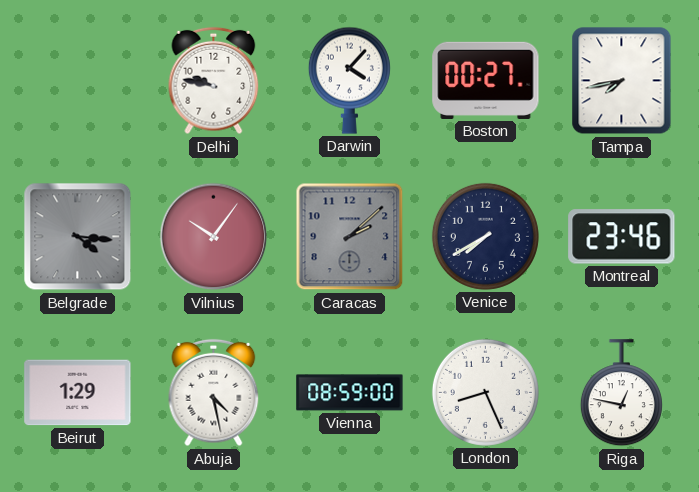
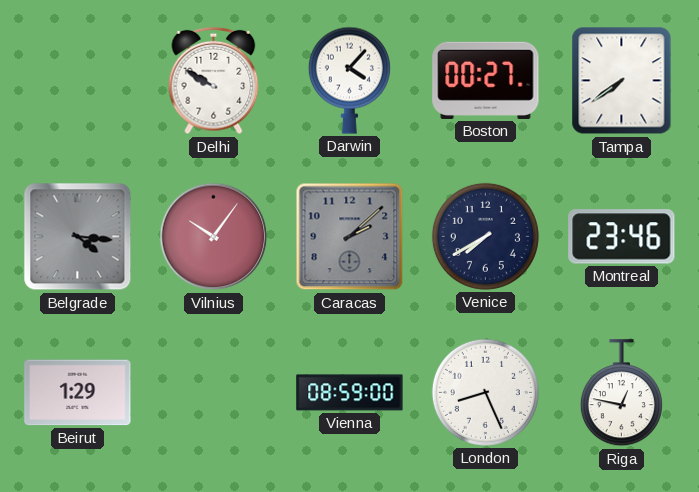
Delhi: 9:47 -> 9:50 (214, 81)
Tampa: 7:43 -> 7:39 (622, 81)
Abuja: 4:28 -> none (214, 393)
